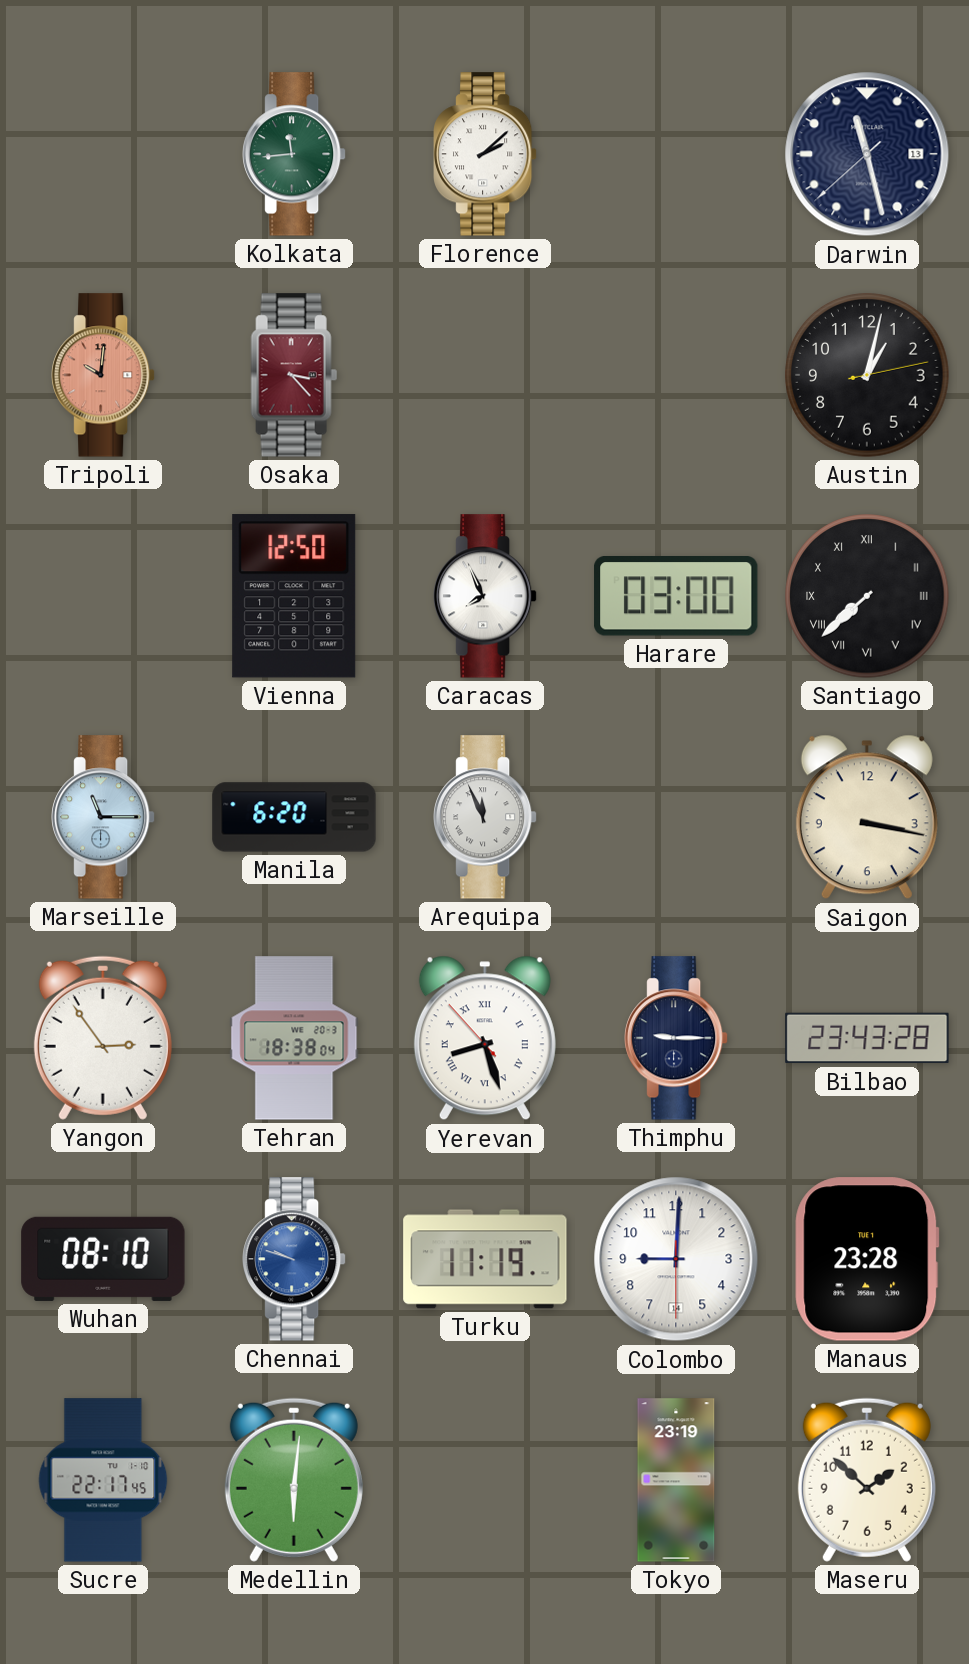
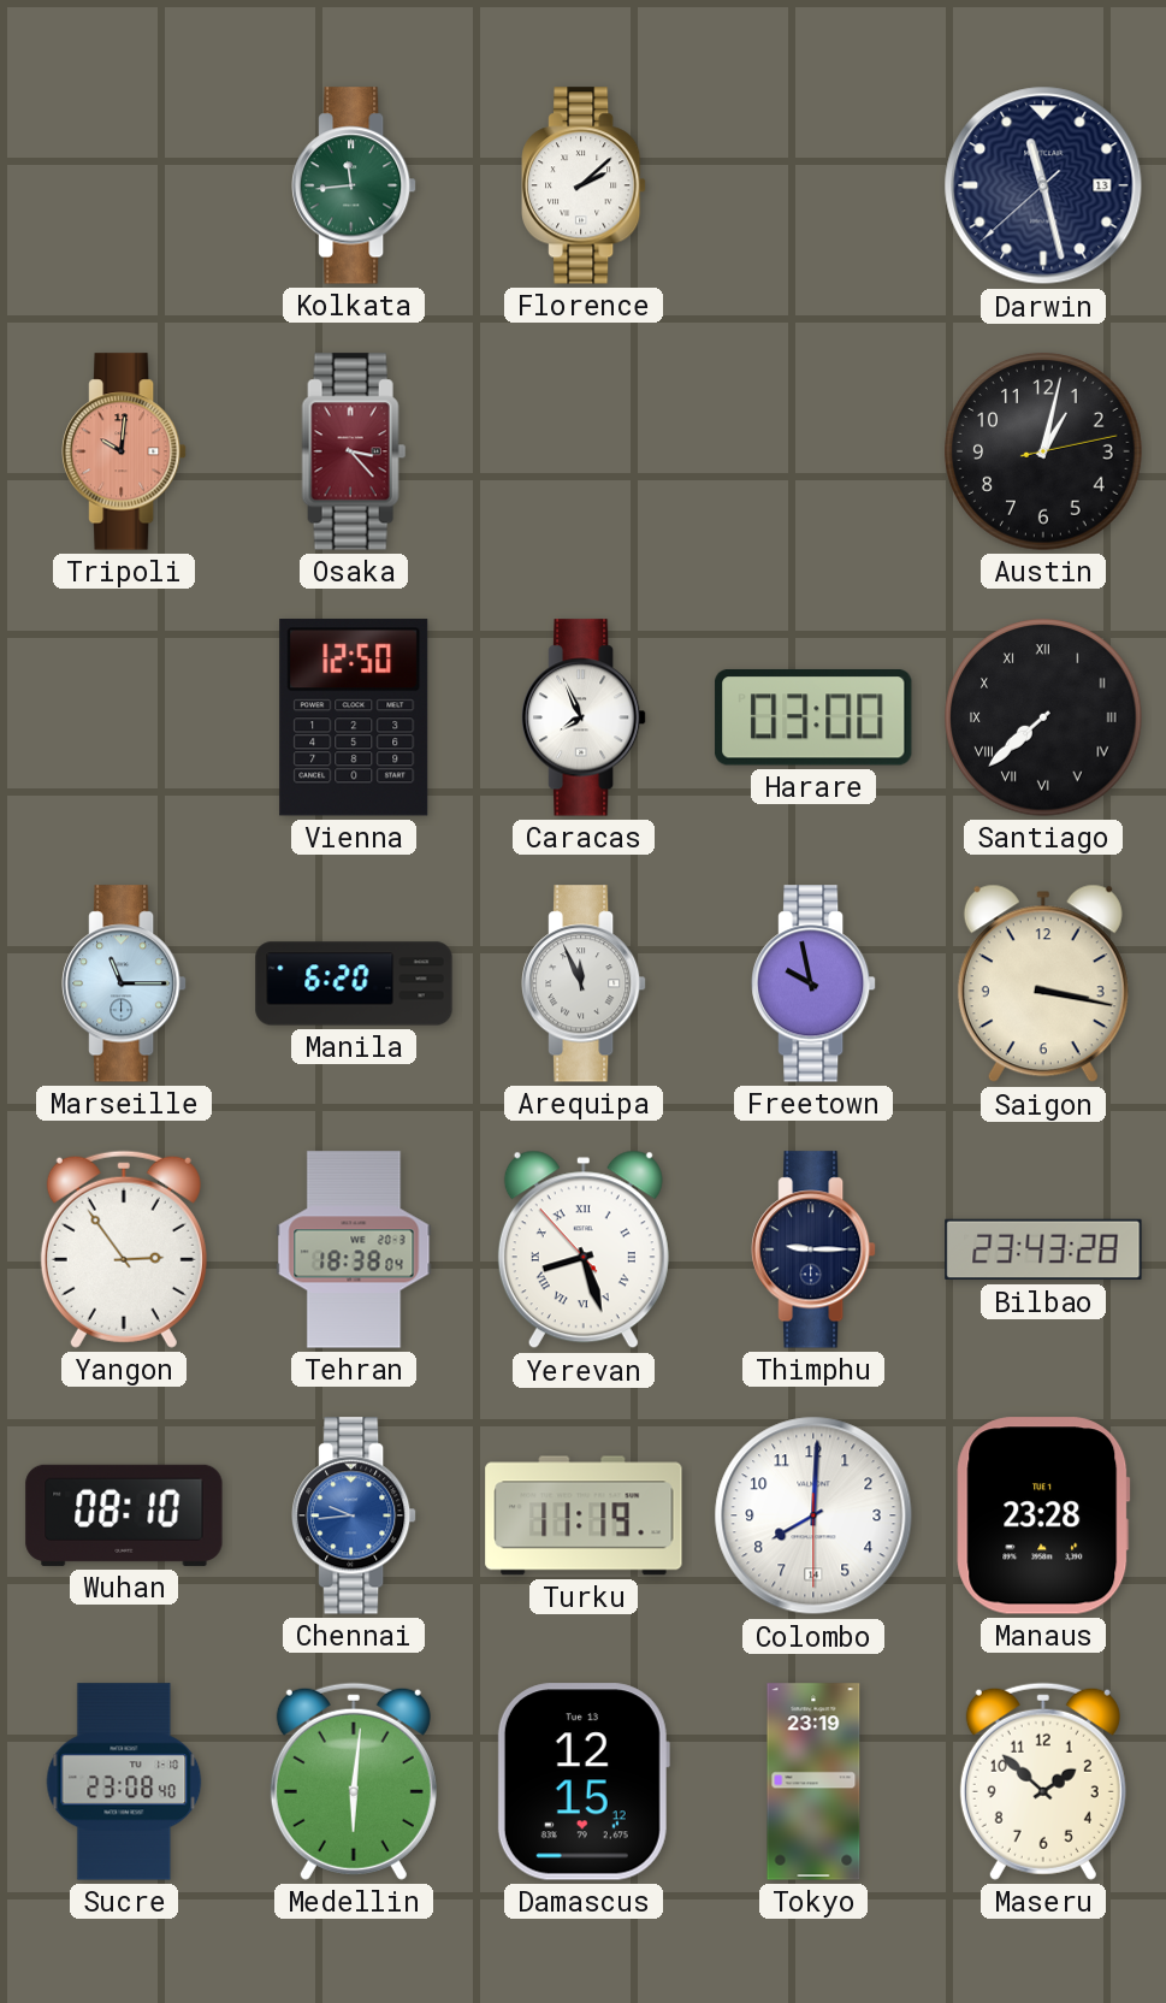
Freetown: none -> 9:58 (815, 983)
Chennai: 9:48 -> 9:44 (355, 1515)
Colombo: 9:00 -> 8:00 (813, 1515)
Sucre: 22:17 -> 23:08 (124, 1782)
Damascus: none -> 12:15 (584, 1782)
